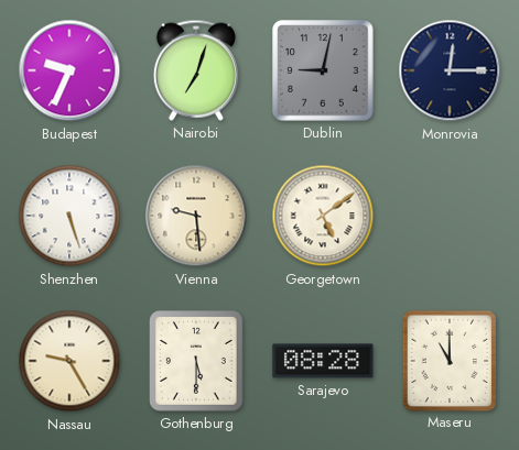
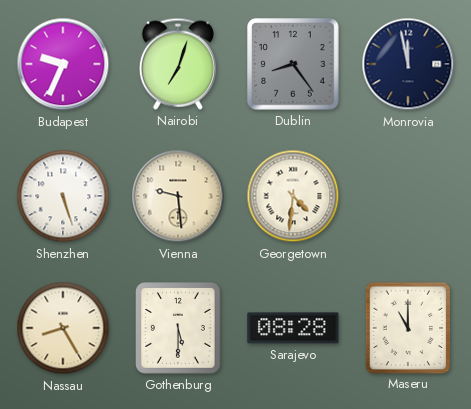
Dublin: 9:02 -> 8:24 (293, 64)
Monrovia: 12:15 -> 11:58 (408, 64)
Georgetown: 5:09 -> 4:31 (293, 196)
Nassau: 9:25 -> 8:25 (63, 328)
